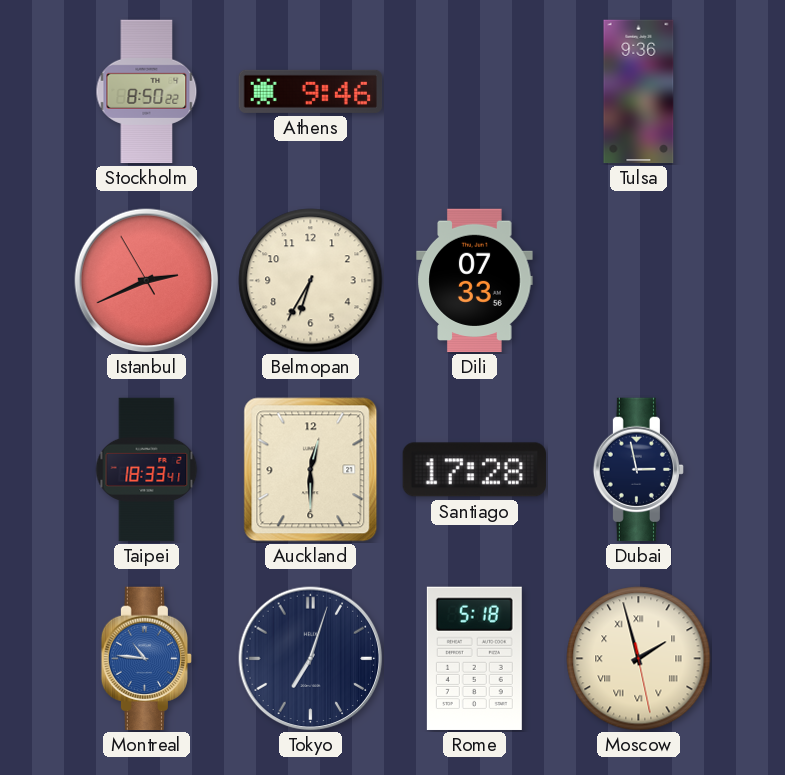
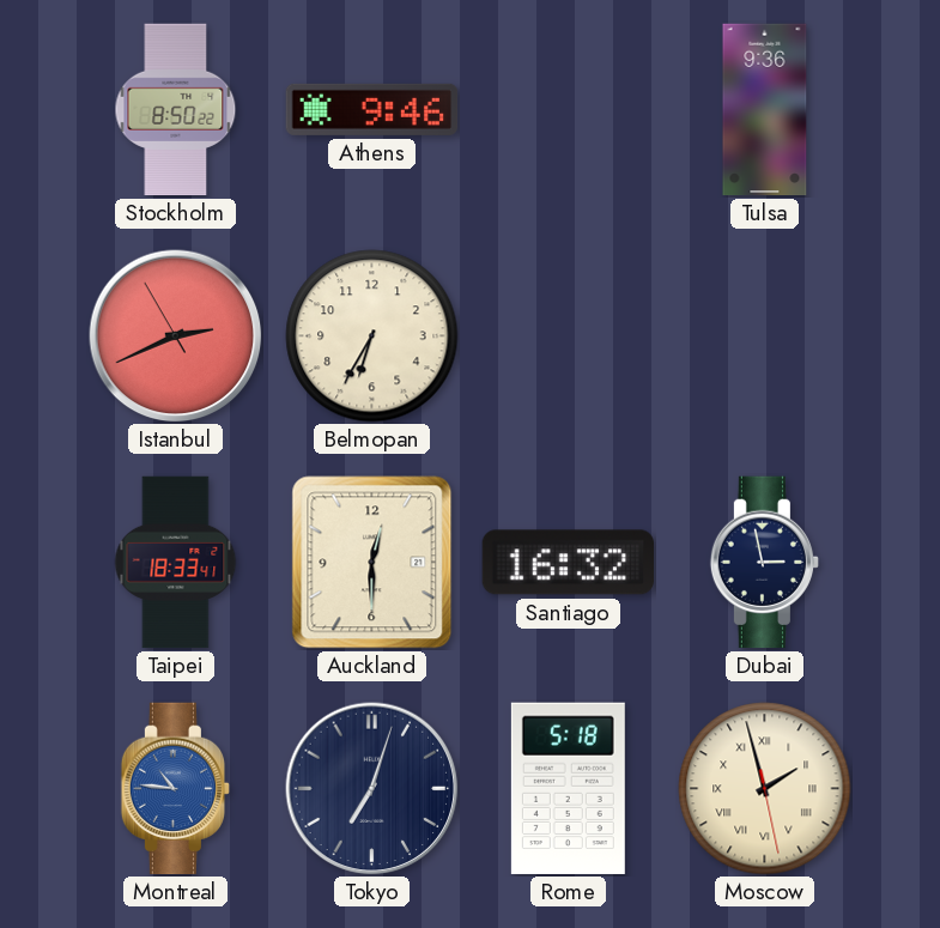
Dili: 07:33 -> none (475, 281)
Santiago: 17:28 -> 16:32 (568, 563)
